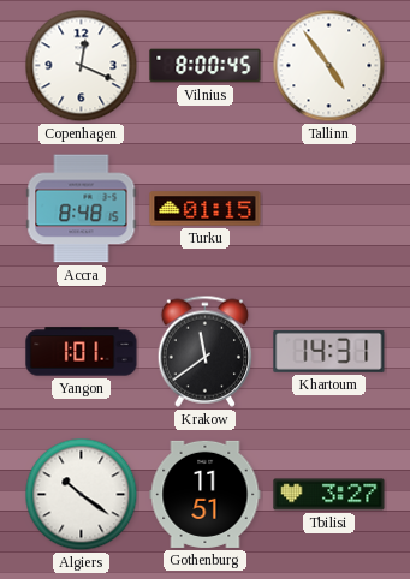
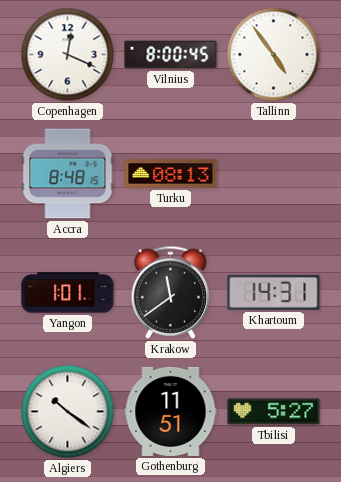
Turku: 01:15 -> 08:13 (171, 174)
Tbilisi: 3:27 -> 5:27 (274, 412)
